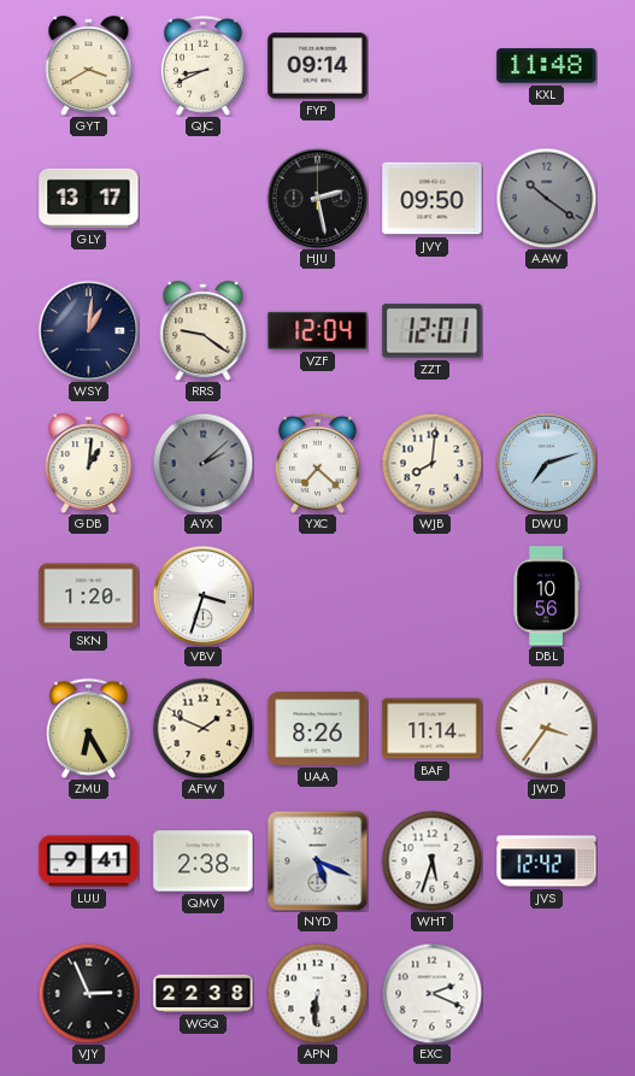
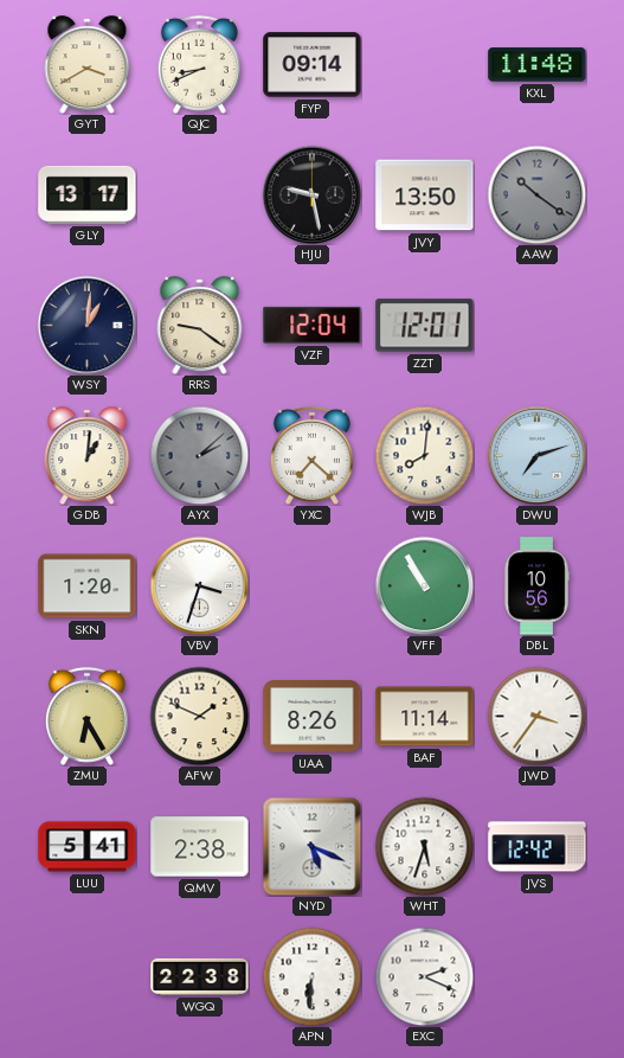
HJU: 2:28 -> 9:28 (311, 194)
JVY: 09:50 -> 13:50 (425, 195)
VFF: none -> 10:55 (424, 585)
LUU: 9:41 -> 5:41 (88, 847)
VJY: 2:56 -> none (88, 993)
